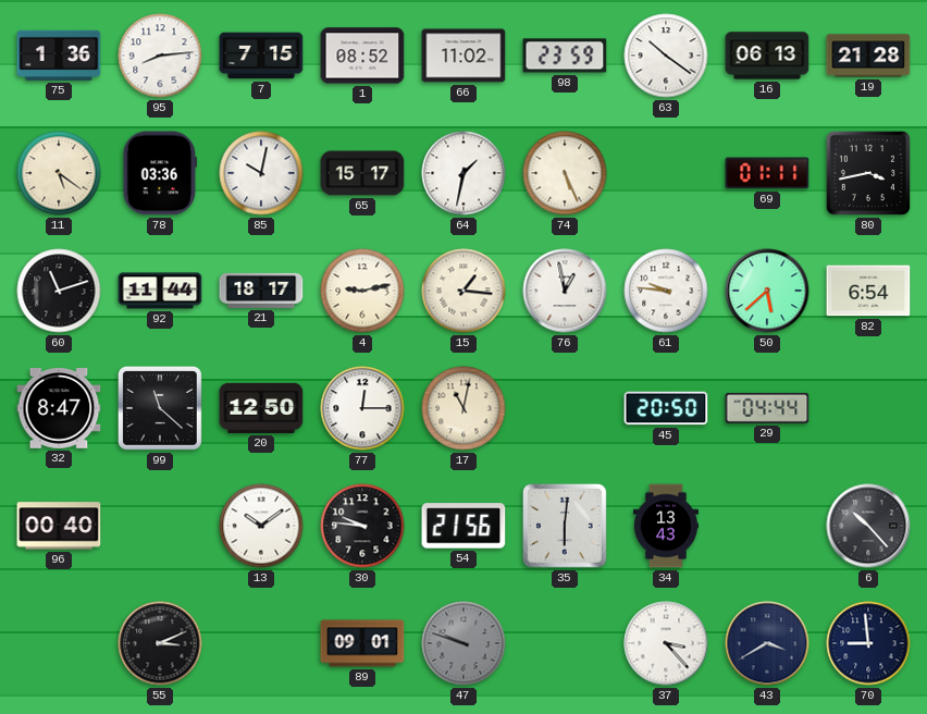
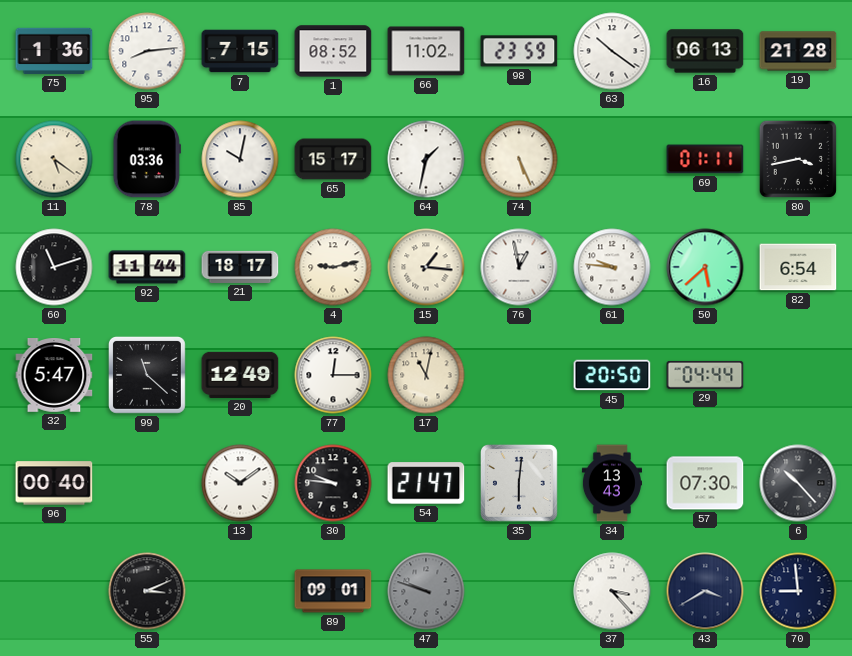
32: 8:47 -> 5:47 (54, 376)
20: 12:50 -> 12:49 (240, 375)
54: 21:56 -> 21:47 (426, 483)
57: none -> 07:30 (705, 483)
